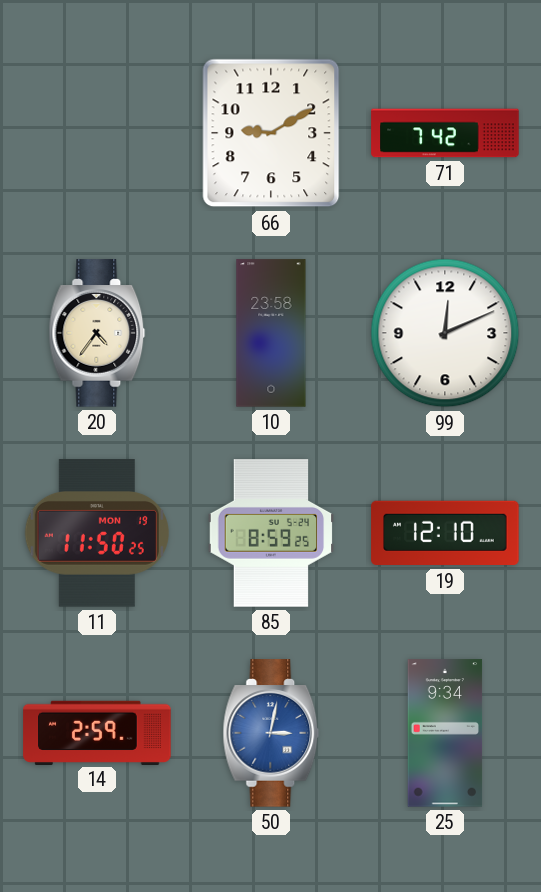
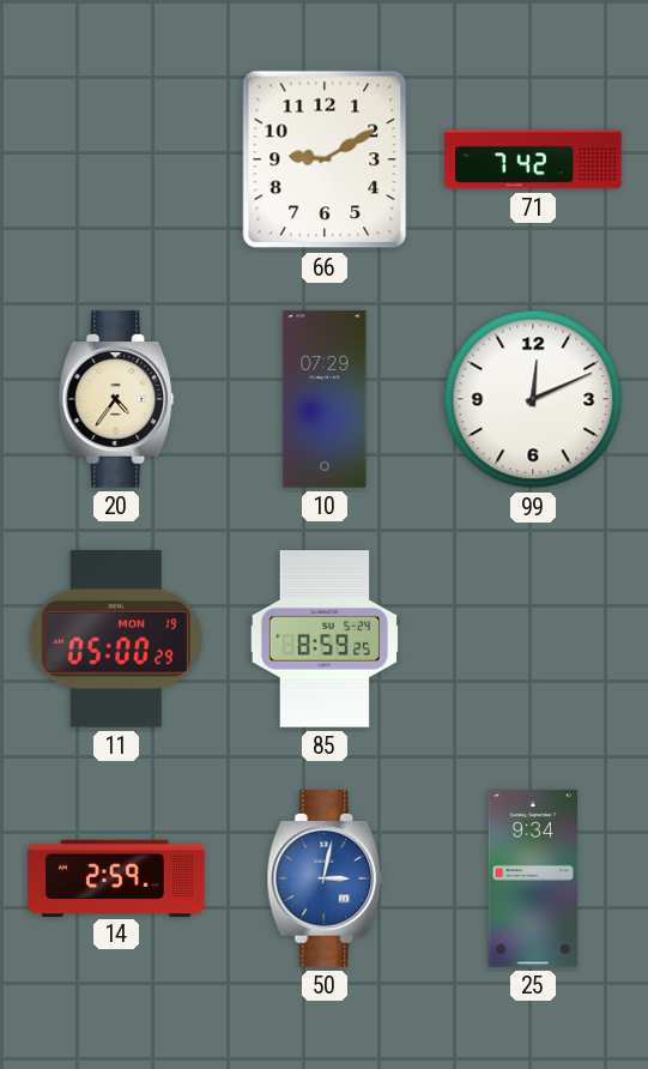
10: 23:58 -> 07:29 (325, 399)
11: 11:50 -> 05:00 (116, 639)
19: 12:10 -> none (445, 533)
